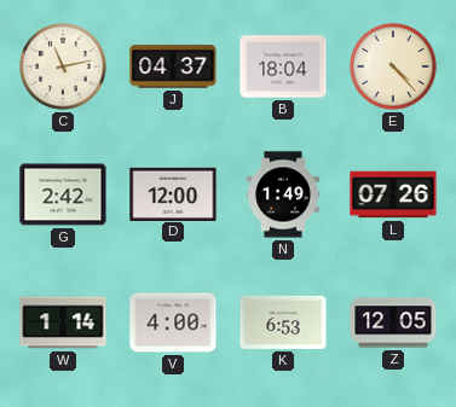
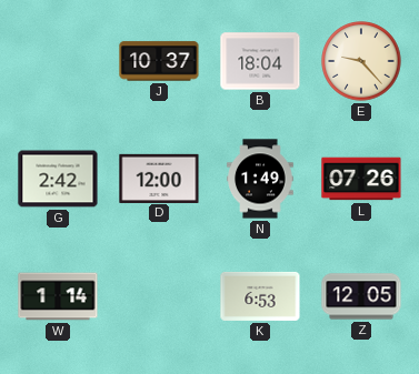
C: 11:13 -> none (63, 66)
J: 04:37 -> 10:37 (159, 61)
E: 4:23 -> 9:23 (361, 61)
V: 4:00 -> none (173, 322)
